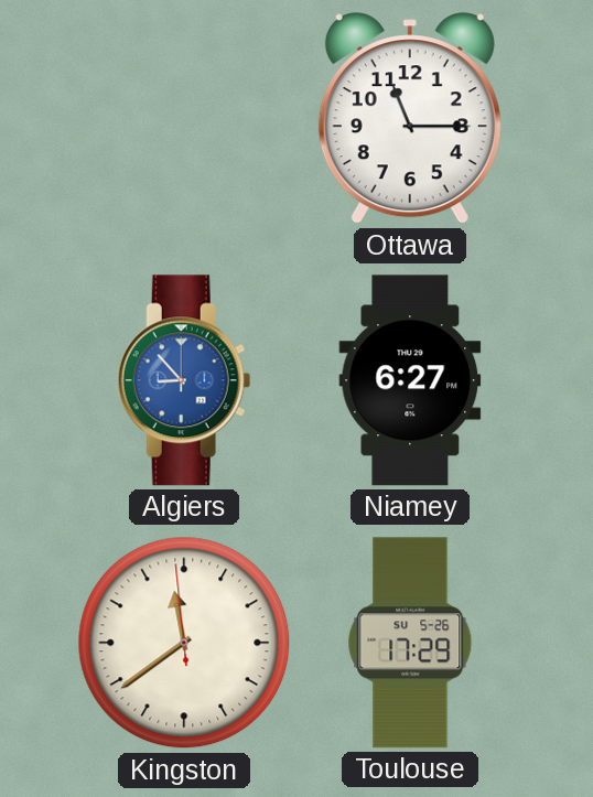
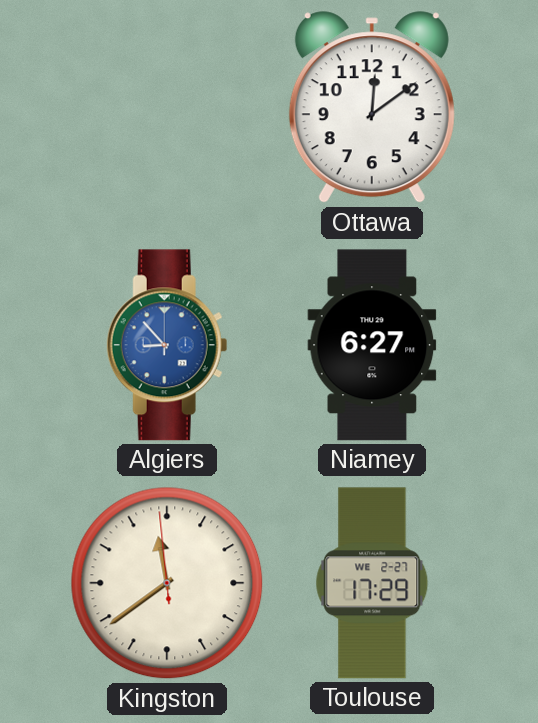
Ottawa: 11:15 -> 12:09 (372, 108)
Toulouse date: SU 5-26 -> WE 2-27 (372, 583)
